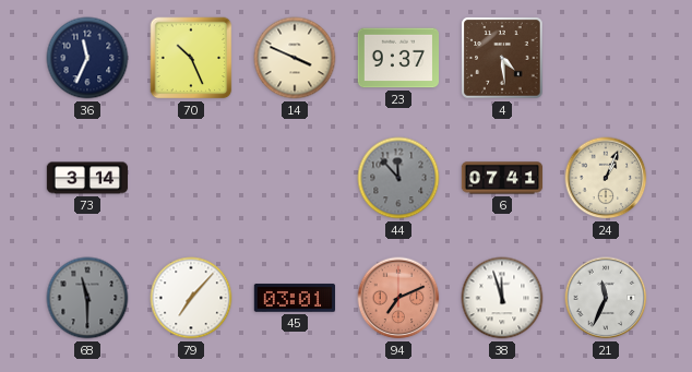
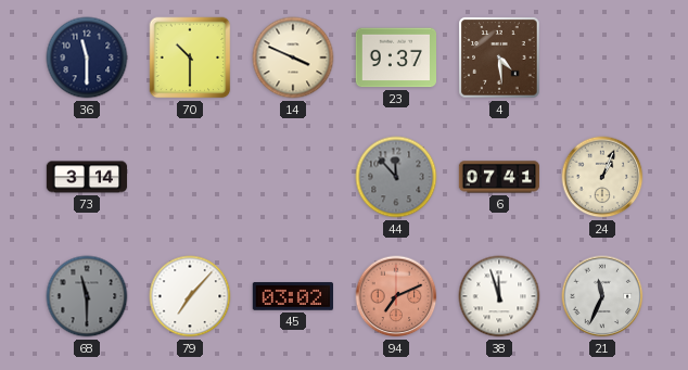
36: 11:34 -> 11:30 (87, 58)
70: 10:26 -> 10:30 (190, 58)
45: 03:01 -> 03:02 (292, 296)
